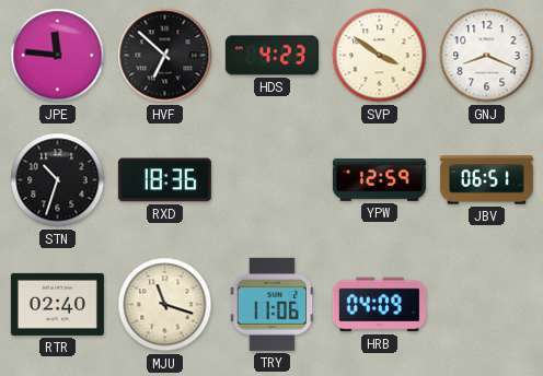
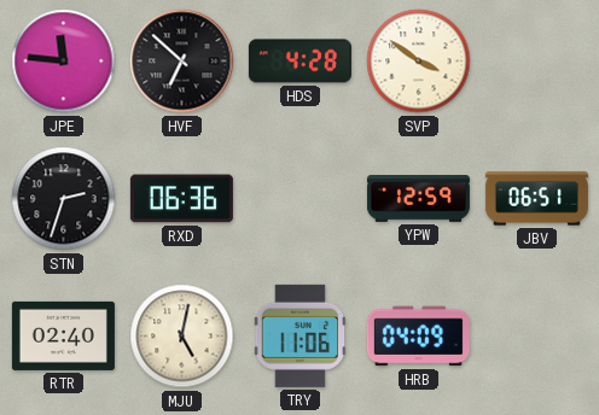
HDS: 4:23 -> 4:28 (299, 62)
GNJ: 8:19 -> none (487, 56)
STN: 10:33 -> 2:33 (64, 199)
RXD: 18:36 -> 06:36 (181, 199)
MJU: 11:18 -> 5:02 (182, 337)
